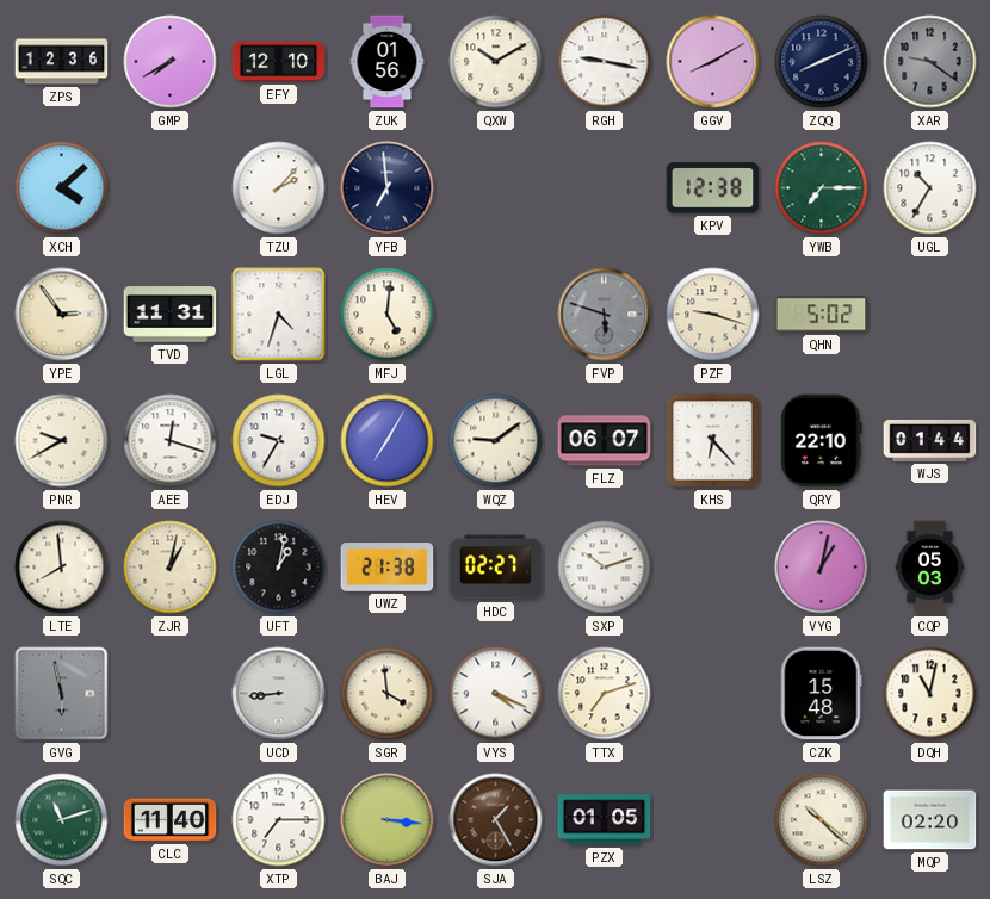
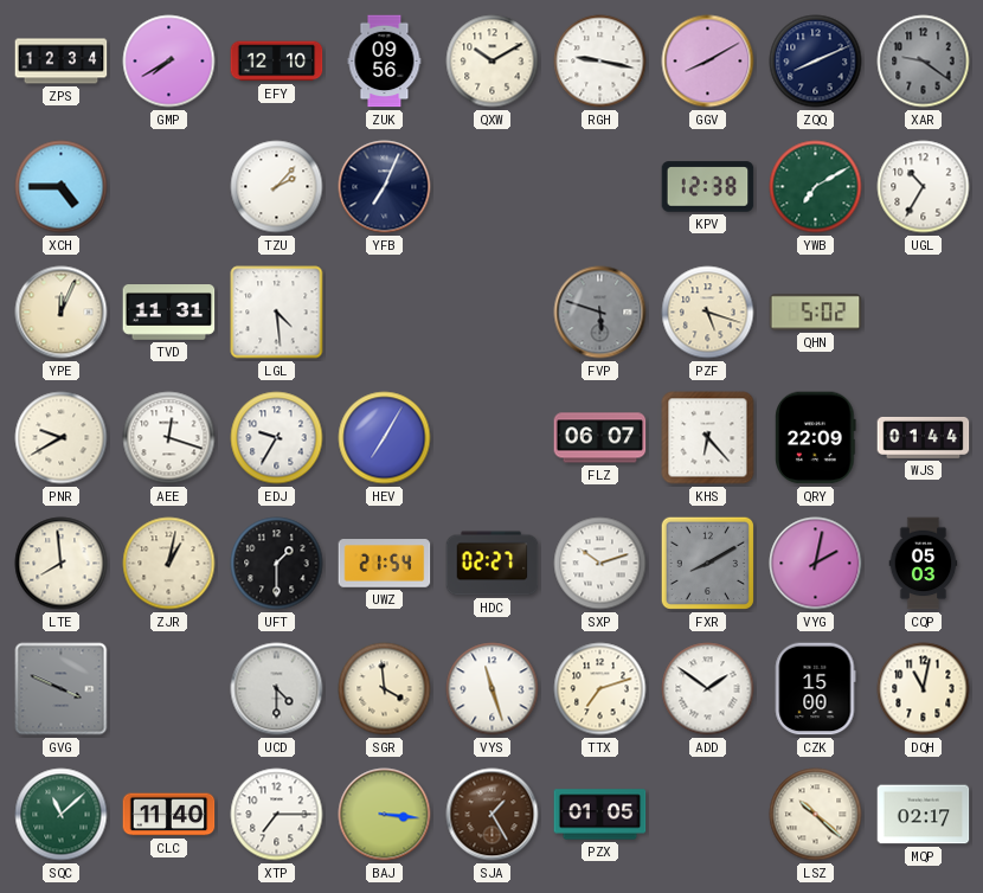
ZPS: 12:36 -> 12:34 (62, 62)
ZUK: 01:56 -> 09:56 (385, 62)
XCH: 4:08 -> 4:45 (62, 187)
YFB: 6:59 -> 7:04 (385, 187)
YWB: 7:15 -> 7:10 (816, 187)
YPE: 2:54 -> 12:04 (62, 313)
LGL: 4:33 -> 4:29 (277, 313)
MFJ: 5:01 -> none (388, 315)
PZF: 9:18 -> 5:18 (708, 313)
WQZ: 9:09 -> none (496, 441)
QRY: 22:10 -> 22:09 (816, 438)
UFT: 1:02 -> 1:30 (277, 564)
UWZ: 21:38 -> 21:54 (385, 564)
FXR: none -> 8:10 (707, 563)
VYG: 1:02 -> 2:02 (816, 564)
GVG: 5:58 -> 3:49 (62, 689)
UCD: 8:44 -> 4:30 (277, 689)
VYS: 4:19 -> 11:27 (493, 689)
ADD: none -> 1:51 (708, 689)
CZK: 15:48 -> 15:00 (815, 689)
SQC: 11:12 -> 11:08 (62, 815)
MQP: 02:20 -> 02:17 (924, 815)
